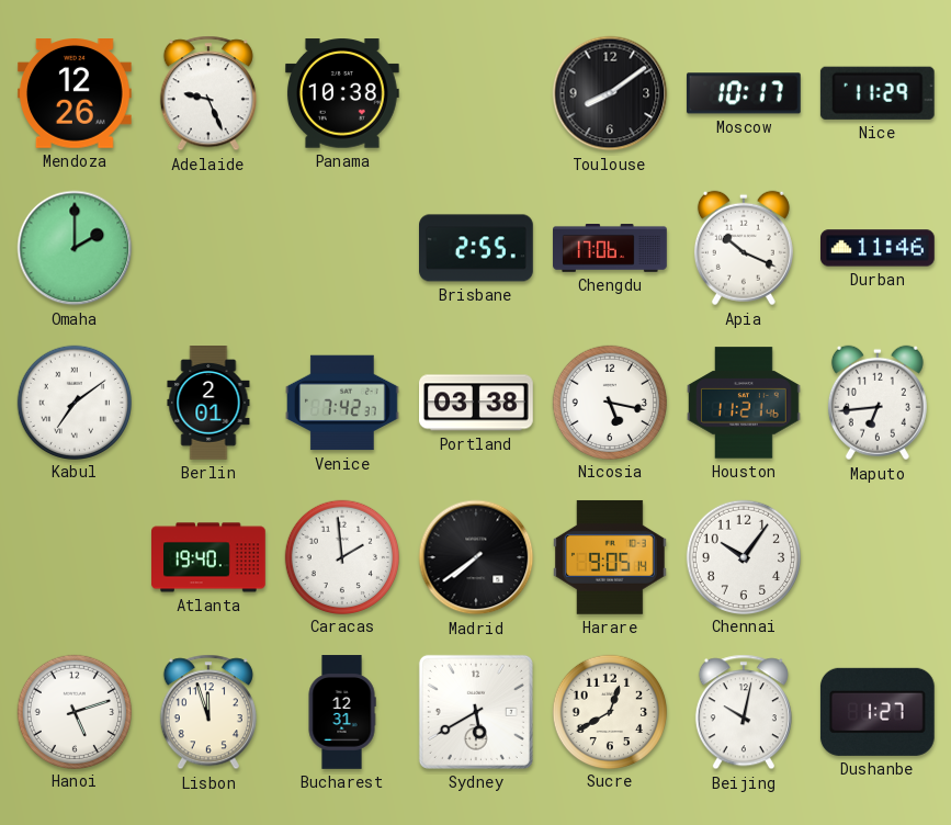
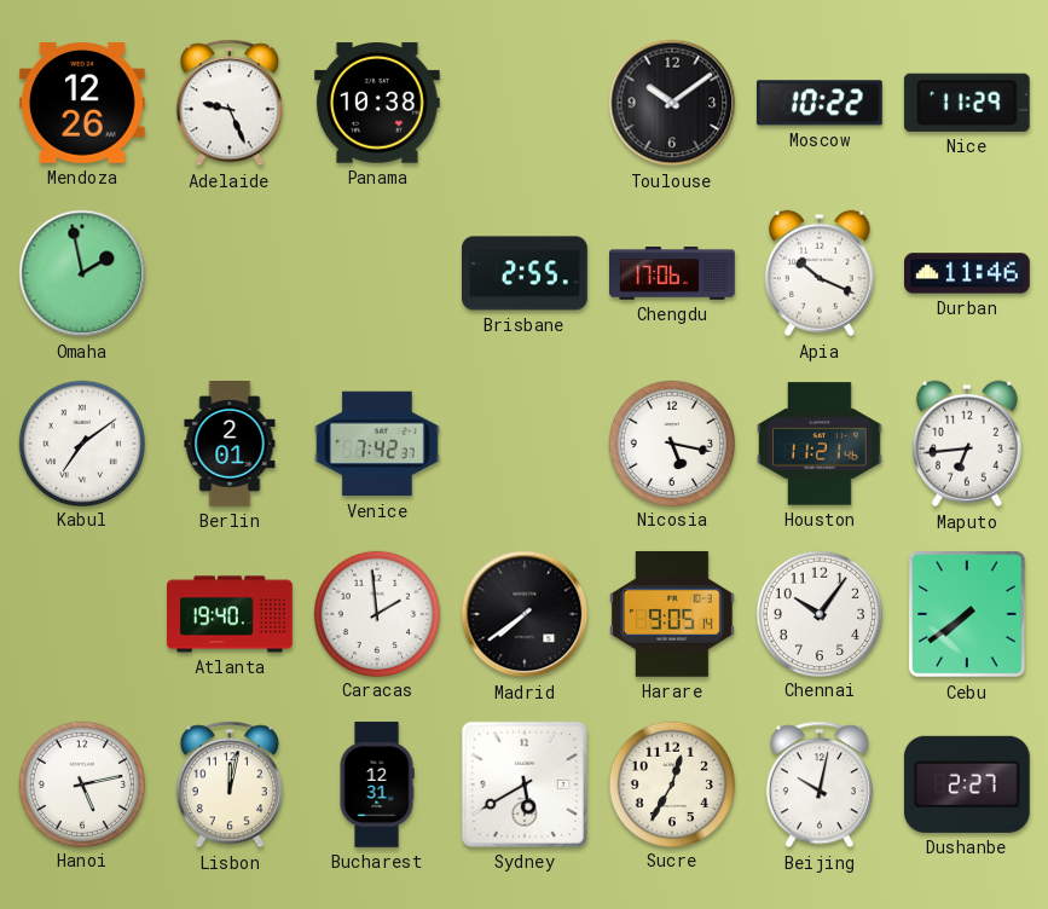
Toulouse: 8:09 -> 10:09 (672, 103)
Moscow: 10:17 -> 10:22 (820, 103)
Omaha: 2:00 -> 1:58 (82, 273)
Portland: 03:38 -> none (477, 403)
Cebu: none -> 7:39 (967, 614)
Hanoi: 5:12 -> 5:13 (81, 783)
Lisbon: 11:57 -> 12:02 (230, 784)
Sucre: 12:40 -> 12:35 (671, 783)
Dushanbe: 1:27 -> 2:27 (967, 784)
